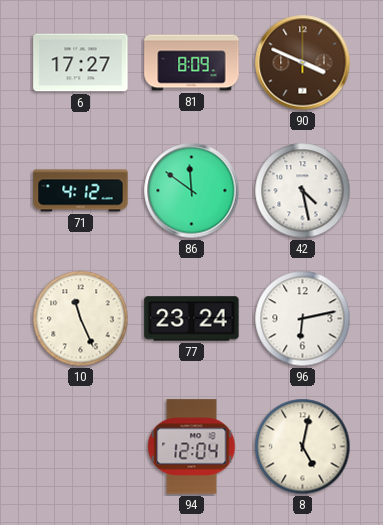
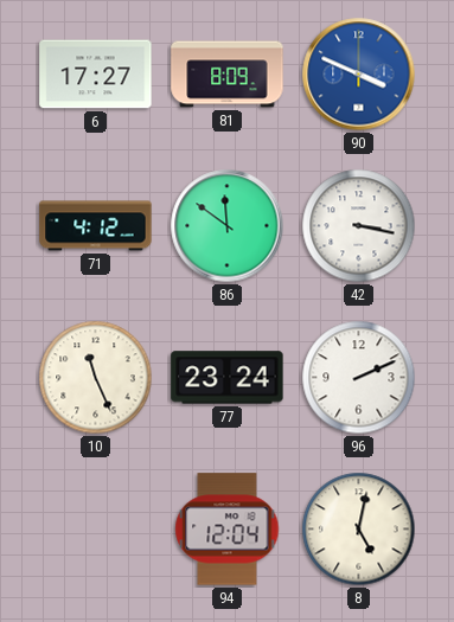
90 dial: brown -> blue (359, 75)
42: 4:28 -> 3:17 (359, 226)
96: 6:13 -> 2:11 (359, 378)
